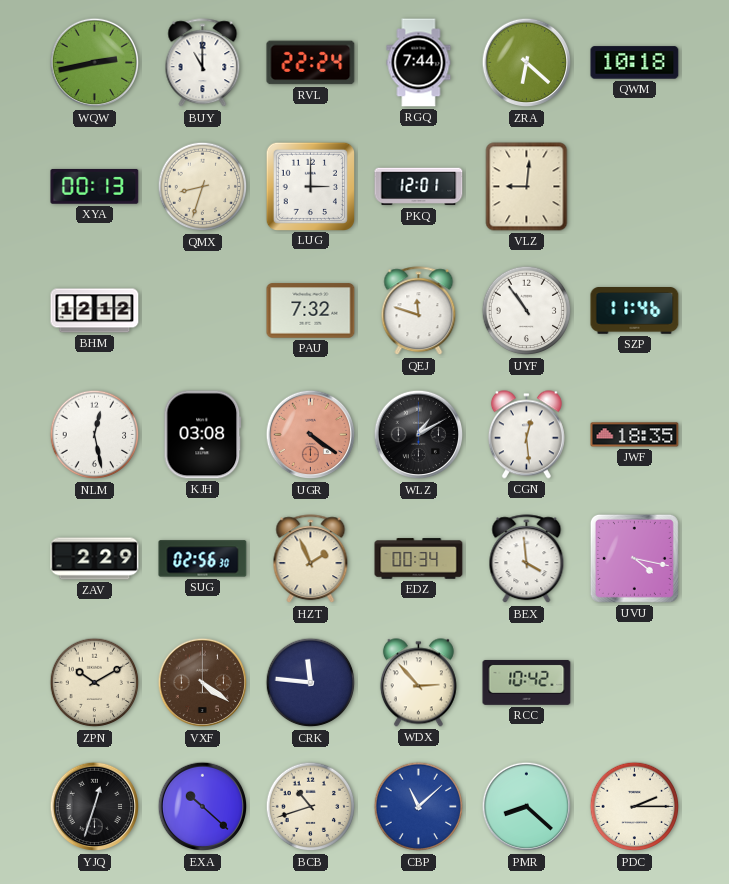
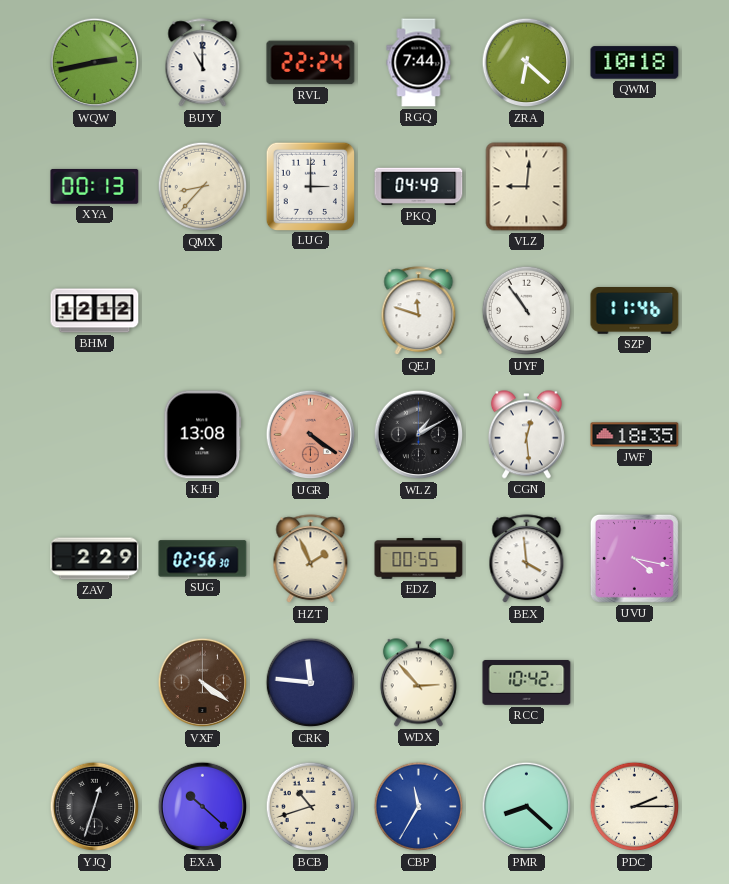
QMX: 8:33 -> 8:37 (203, 187)
PKQ: 12:01 -> 04:49 (419, 187)
PAU: 7:32 -> none (311, 311)
NLM: 12:28 -> none (95, 435)
KJH: 03:08 -> 13:08 (203, 435)
EDZ: 00:34 -> 00:55 (419, 559)
ZPN: 10:10 -> none (95, 683)
CBP: 11:08 -> 11:35 (419, 807)
